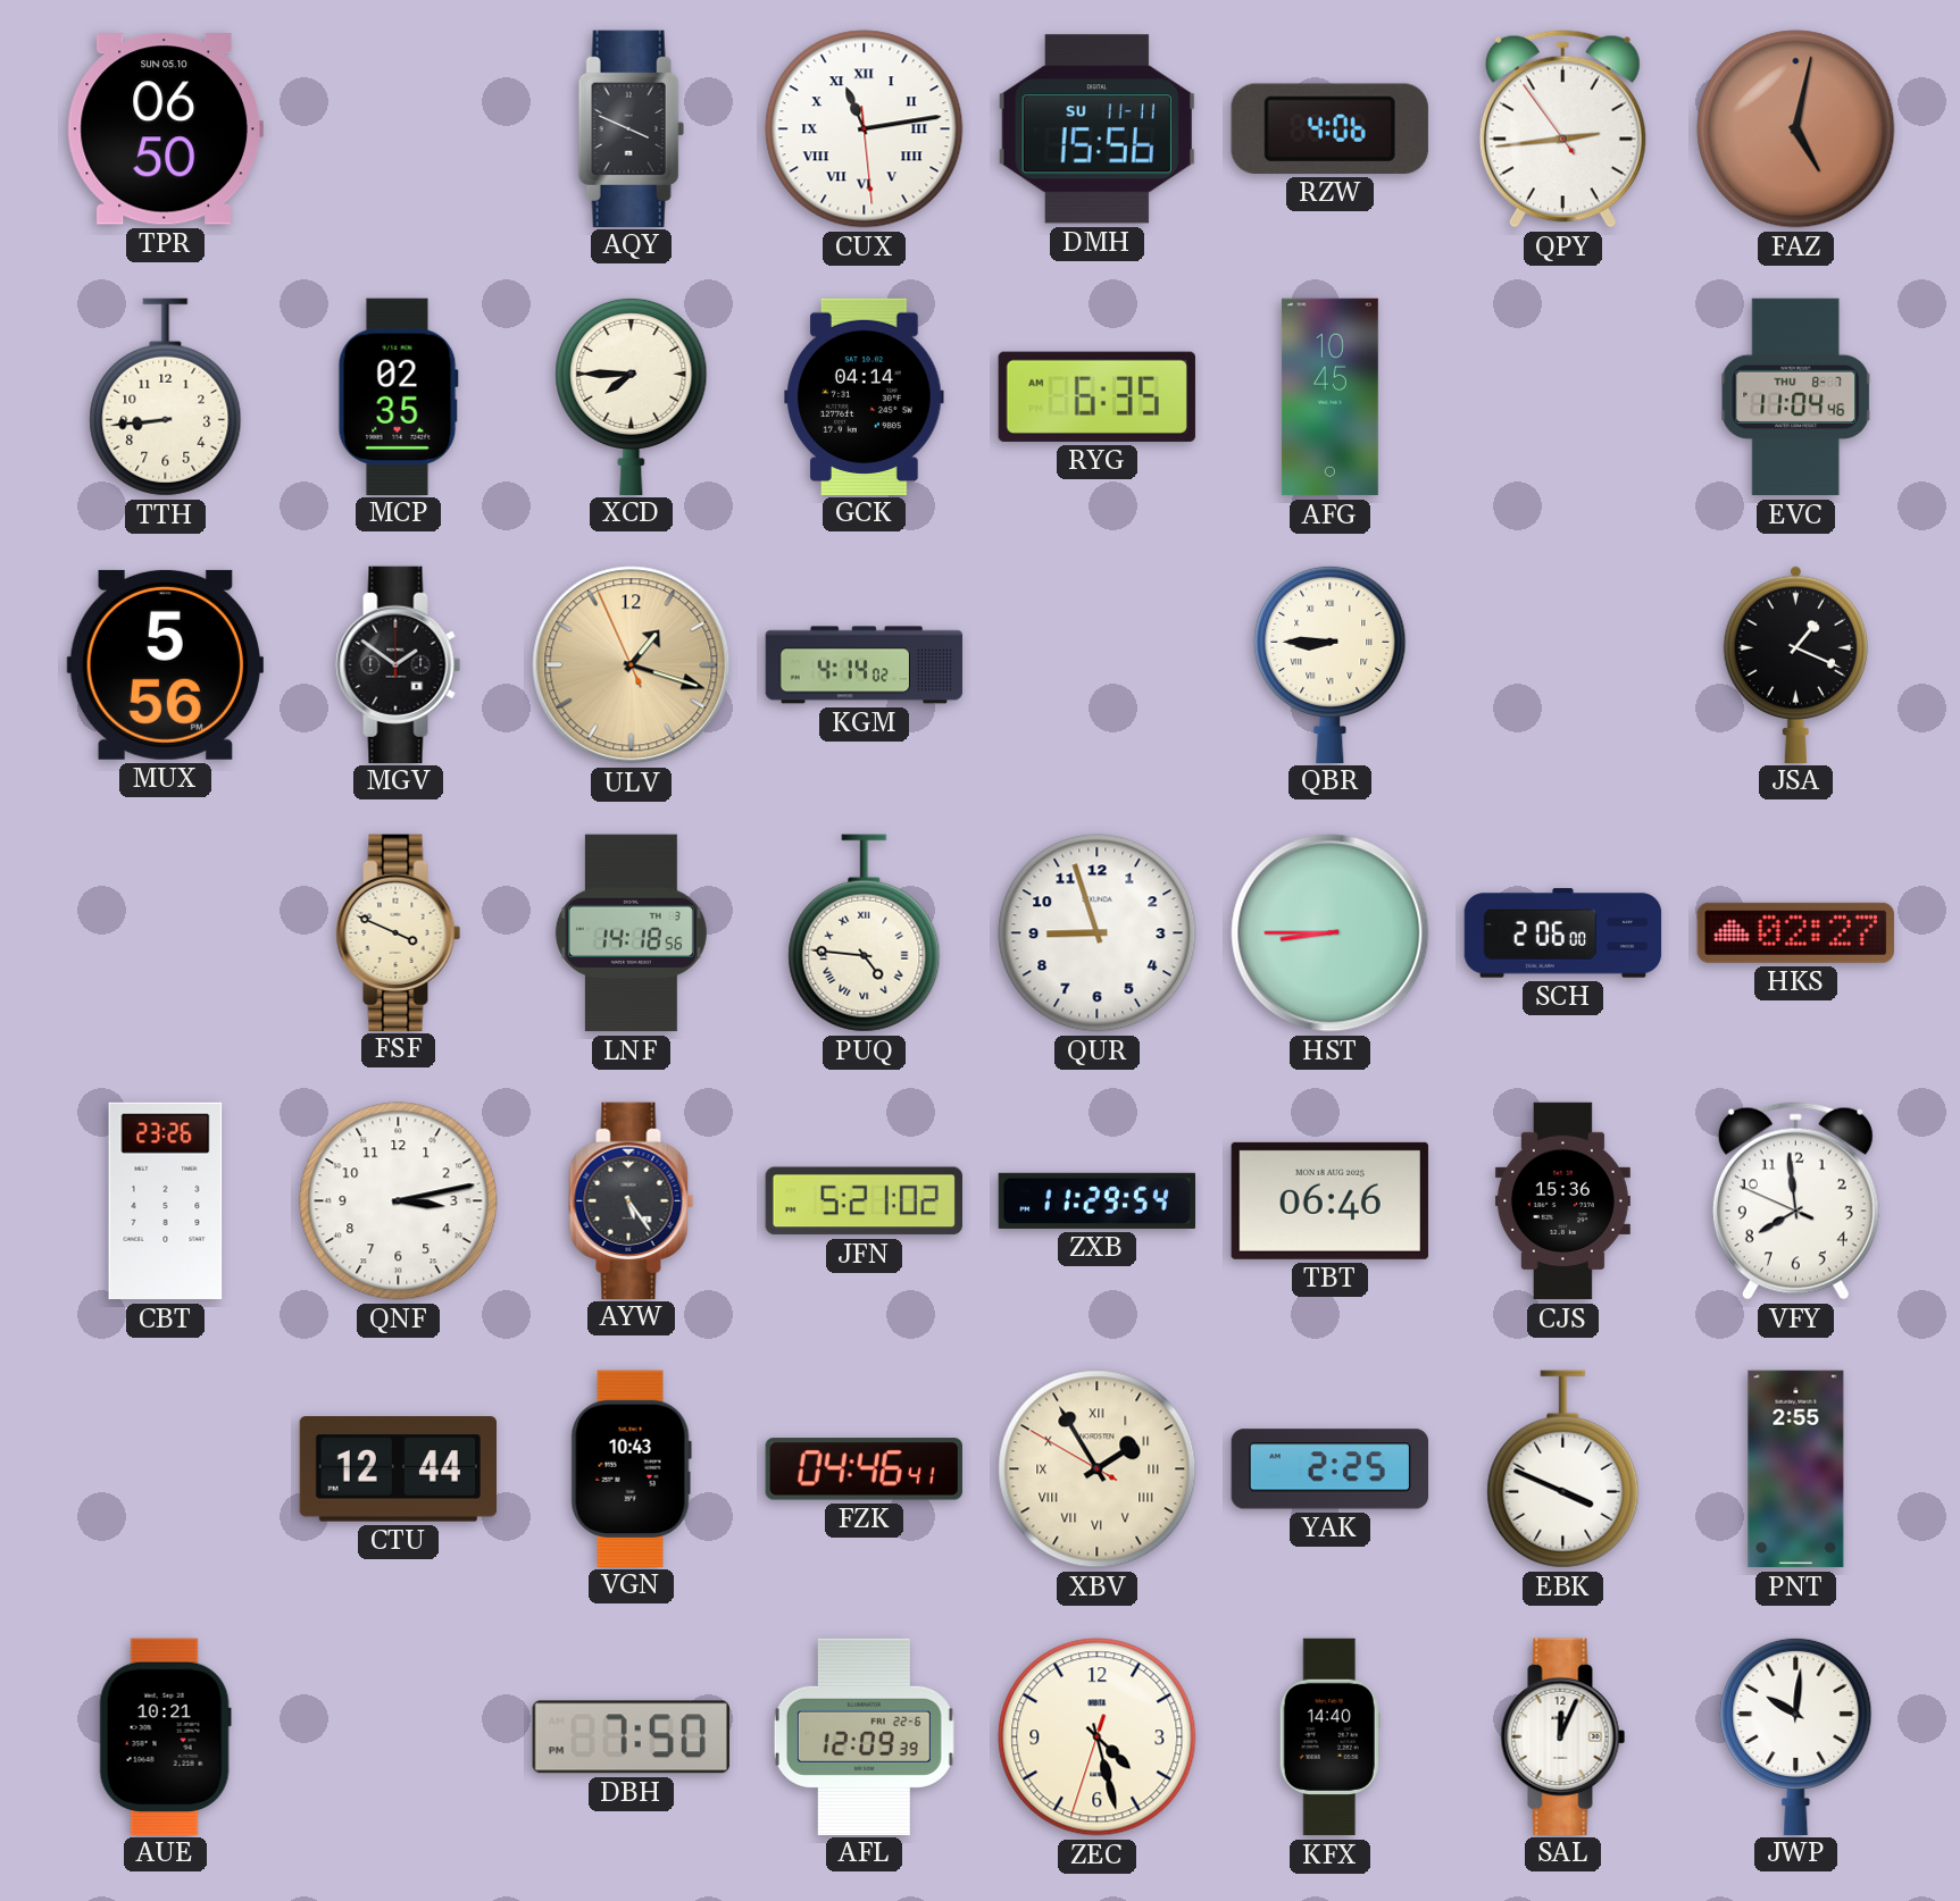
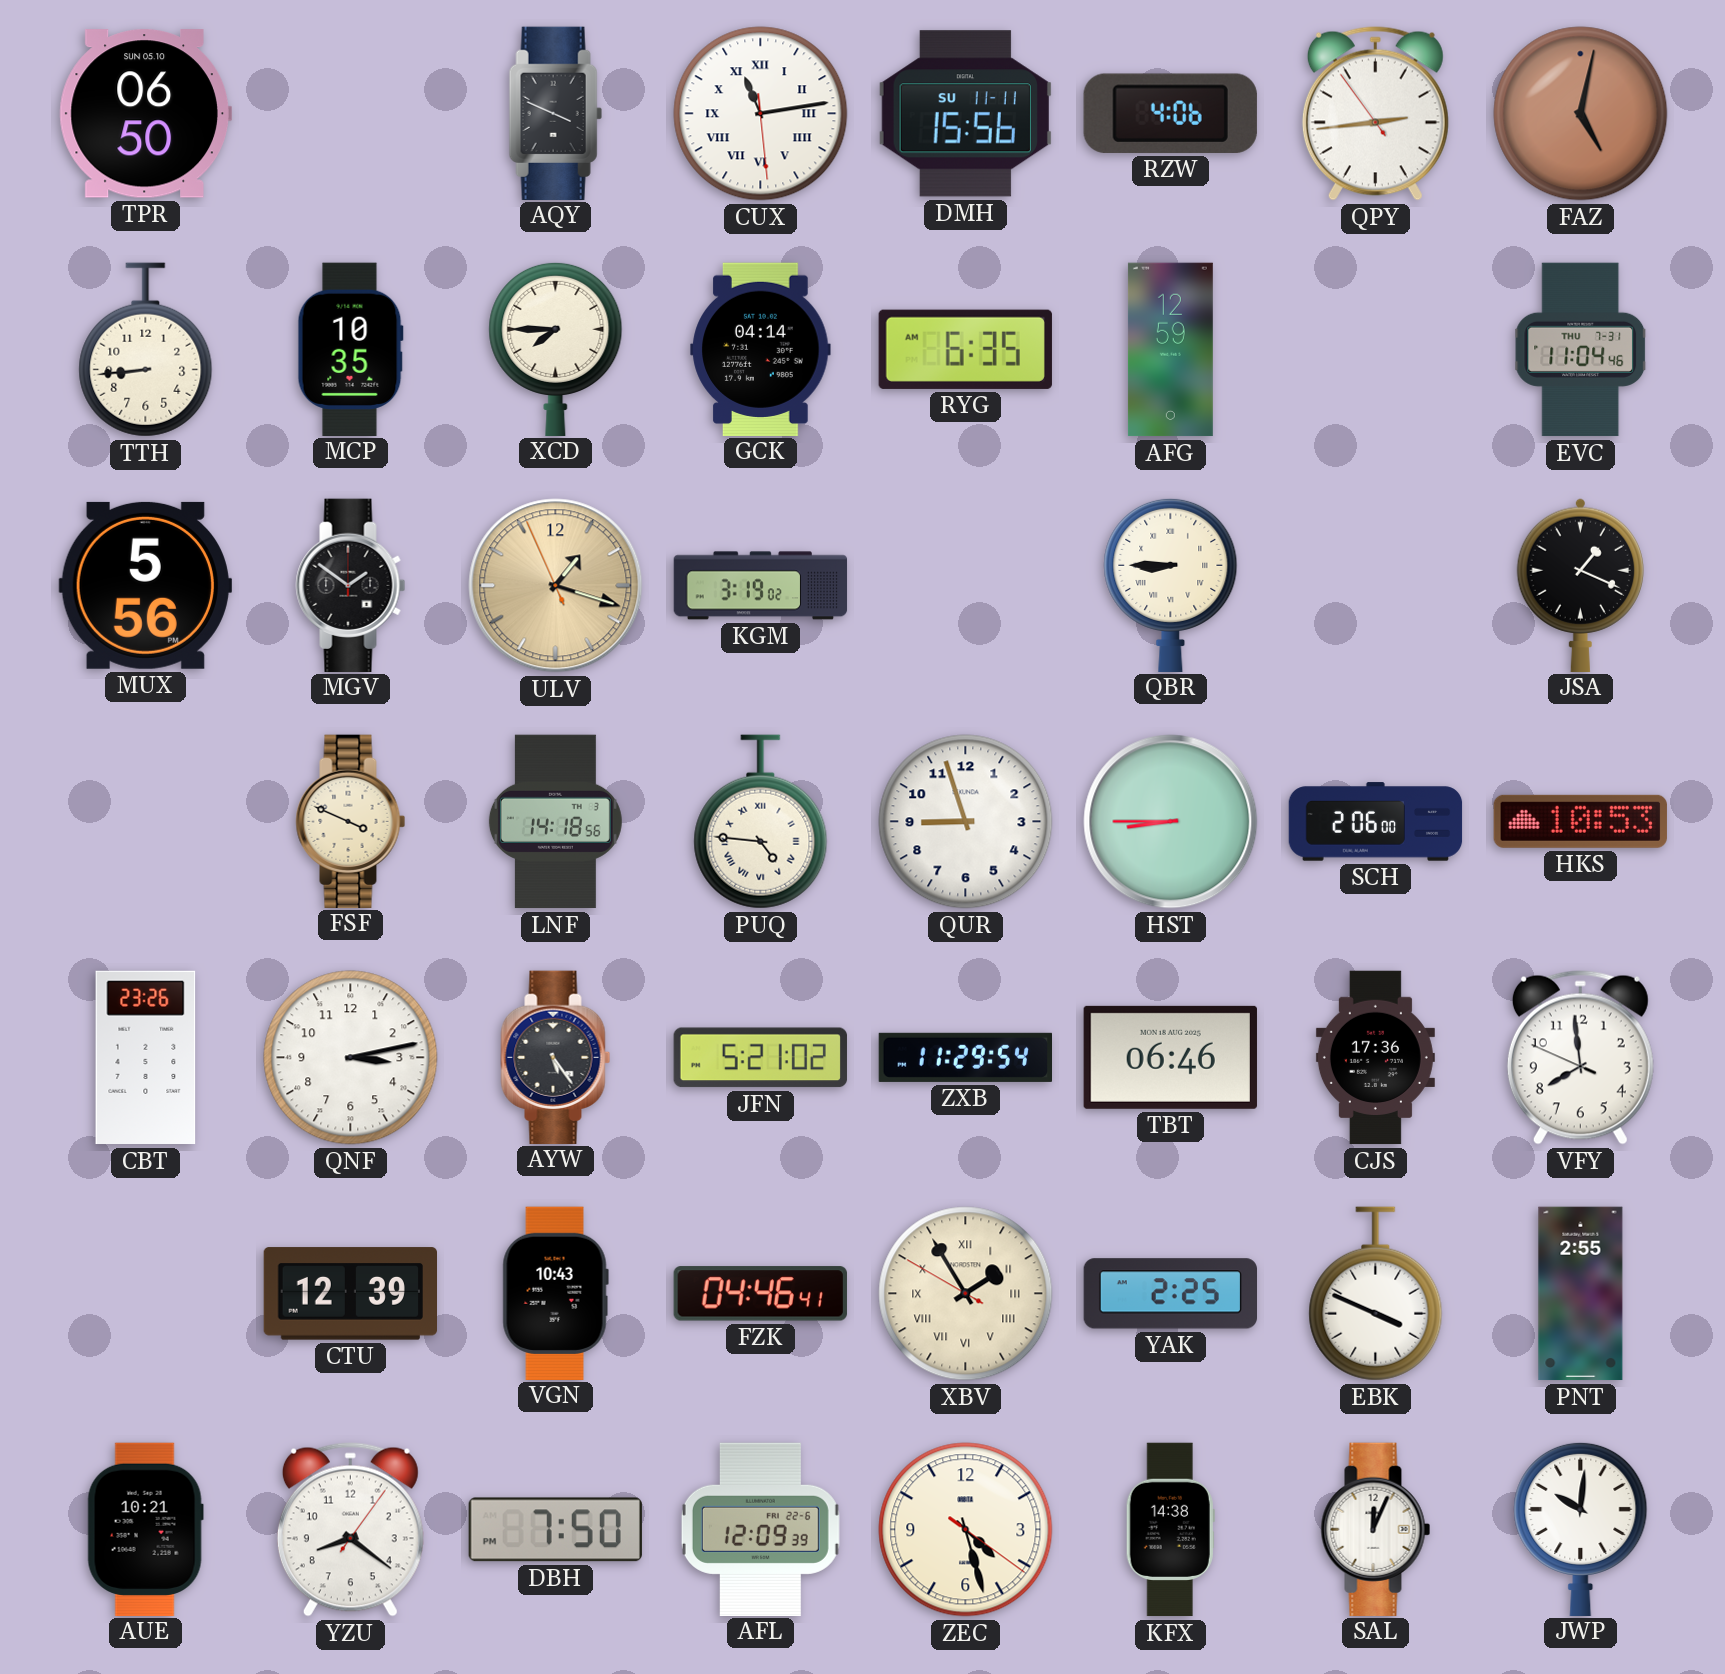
MCP: 02:35 -> 10:35 (350, 349)
AFG: 10:45 -> 12:59 (1170, 350)
EVC date: THU 8-7 -> THU 7-31 (1581, 350)
KGM: 4:14 -> 3:19 (761, 586)
HKS: 02:27 -> 10:53 (1580, 821)
CJS: 15:36 -> 17:36 (1375, 1058)
CTU: 12:44 -> 12:39 (350, 1294)
YZU: none -> 8:21 (350, 1530)
ZEC: 4:27:33 -> 4:27:21 (966, 1530)
KFX: 14:40 -> 14:38 (1170, 1530)
